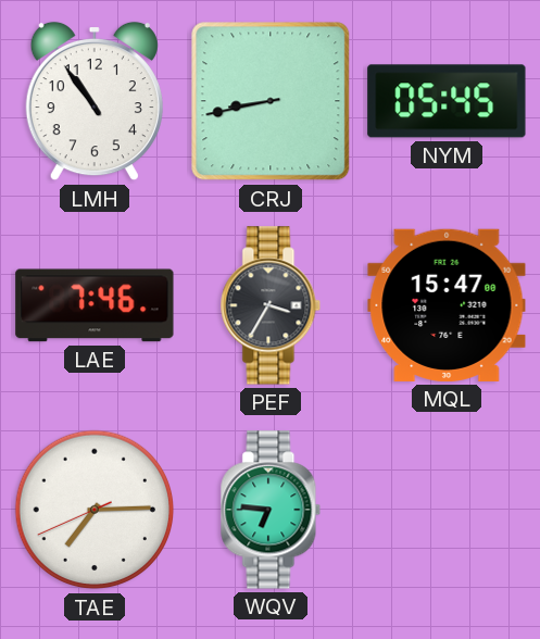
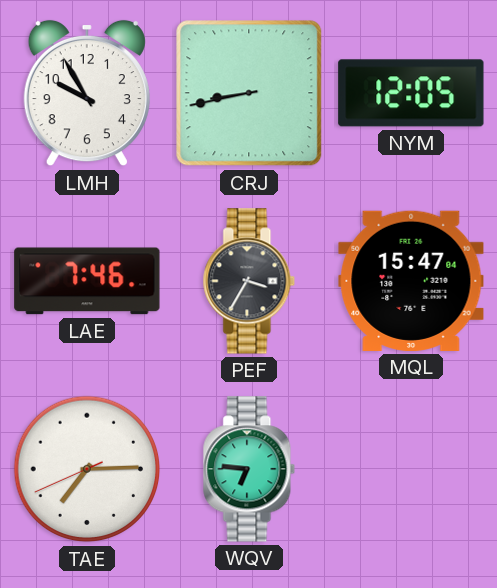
LMH: 10:54 -> 9:55 (87, 93)
NYM: 05:45 -> 12:05 (411, 93)
MQL: 15:47:00 -> 15:47:04 (411, 281)
